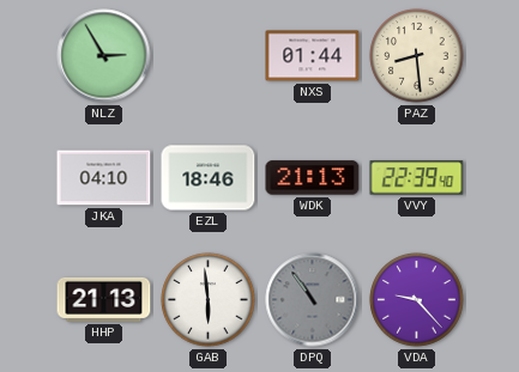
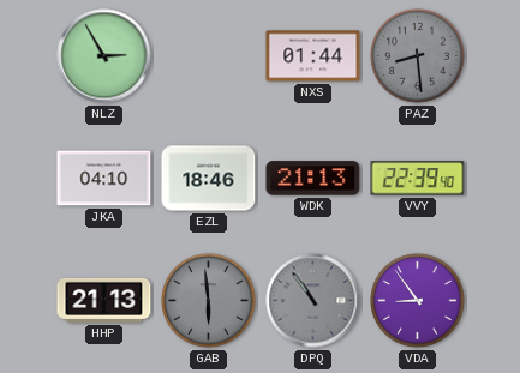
PAZ dial: cream -> grey (418, 56)
GAB dial: white -> grey (209, 301)
VDA: 9:23 -> 8:54 (418, 301)
